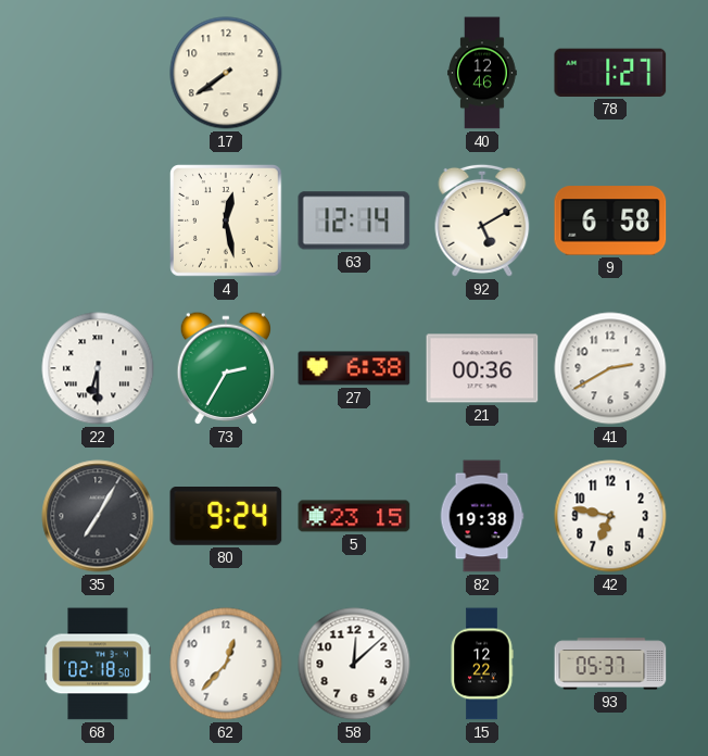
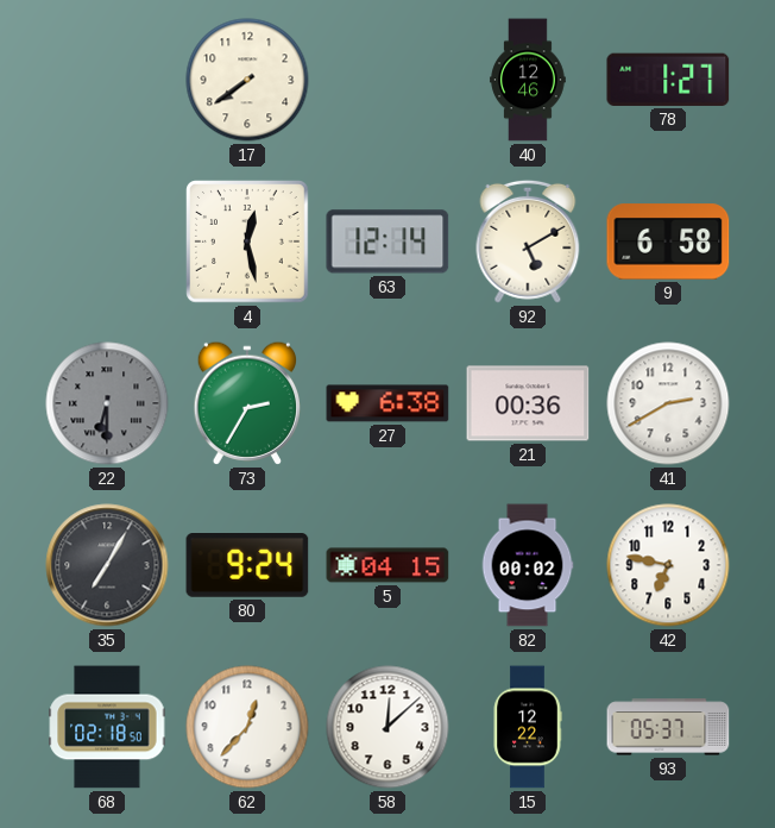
22 dial: white -> grey (107, 403)
5: 23:15 -> 04:15 (387, 565)
82: 19:38 -> 00:02 (528, 565)
